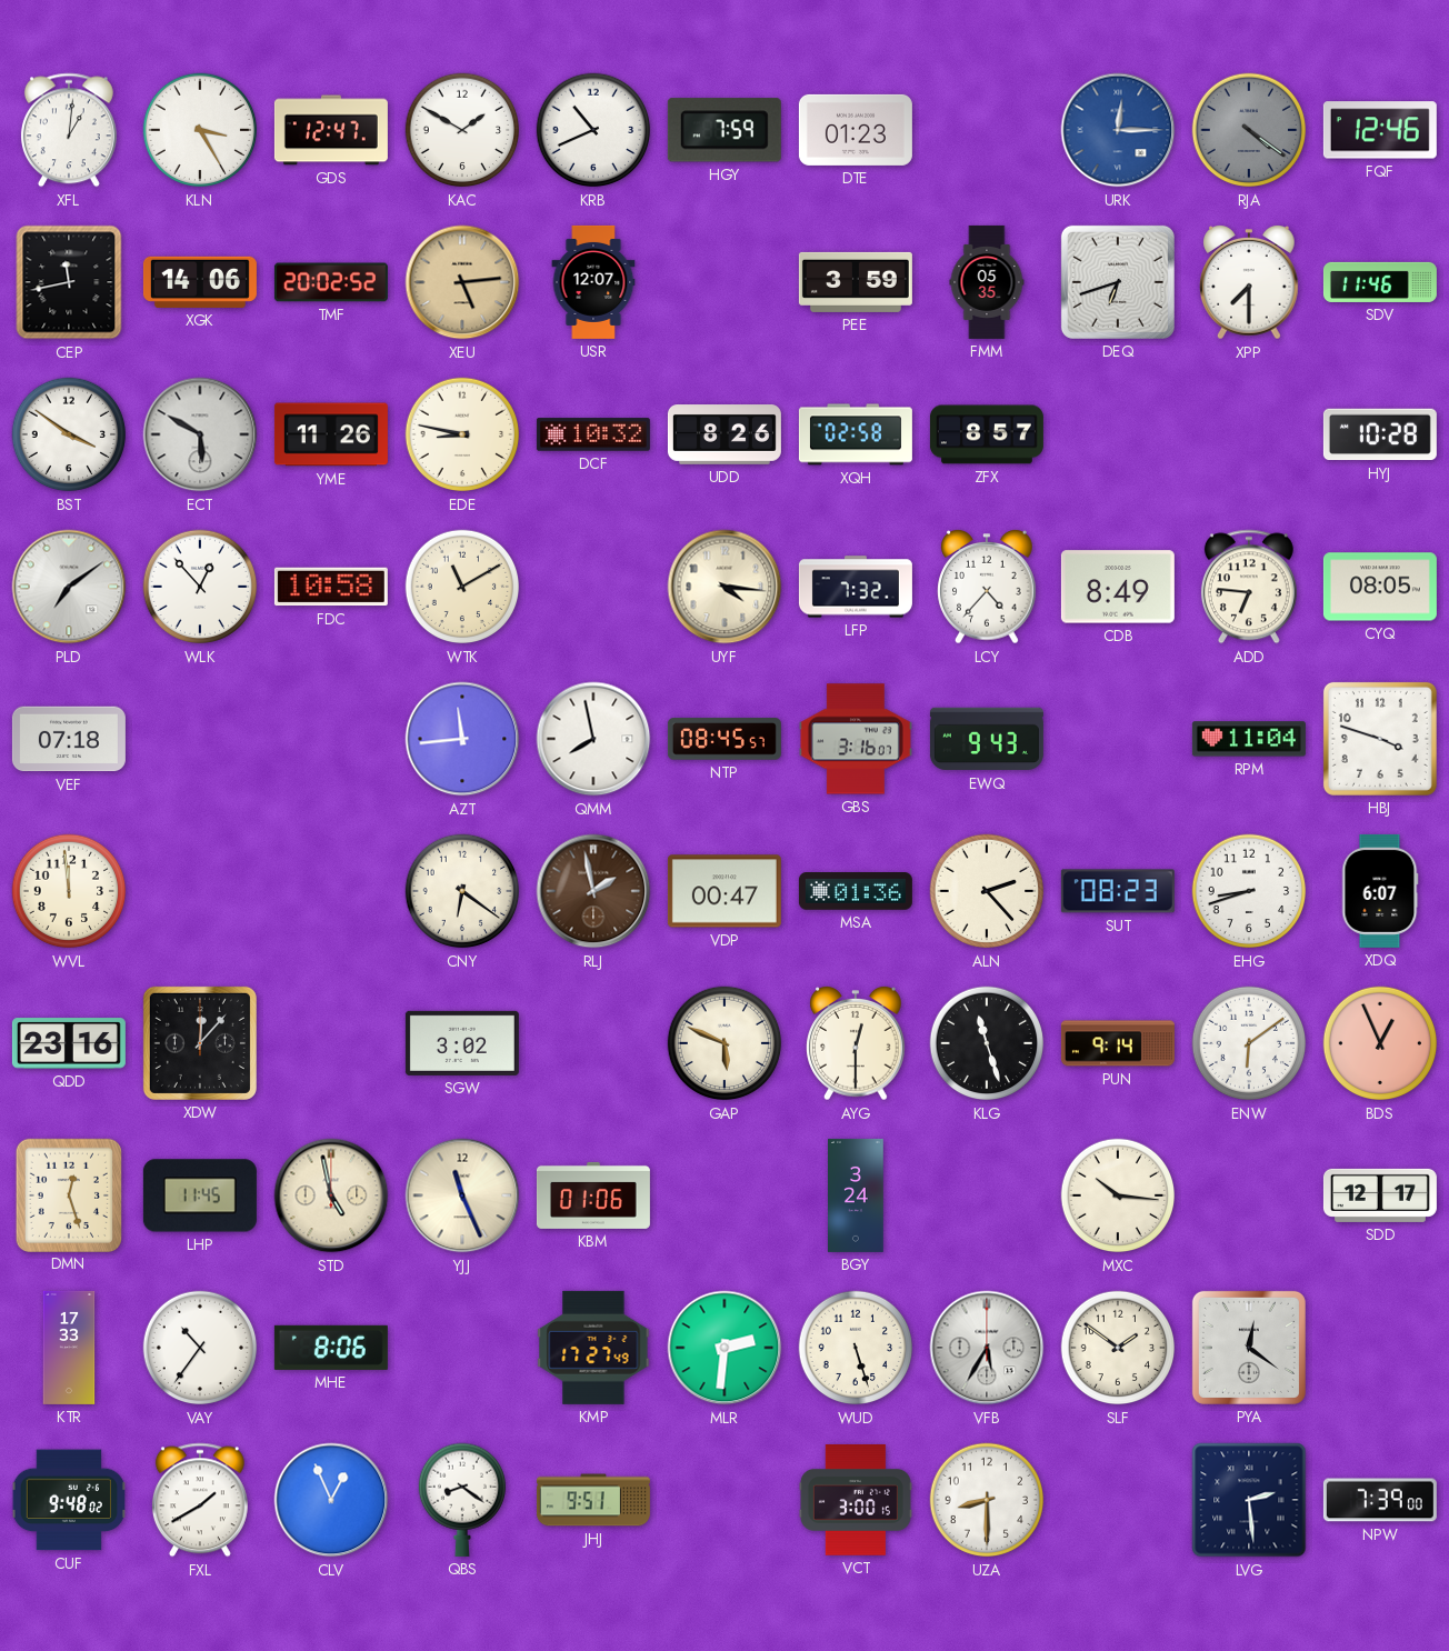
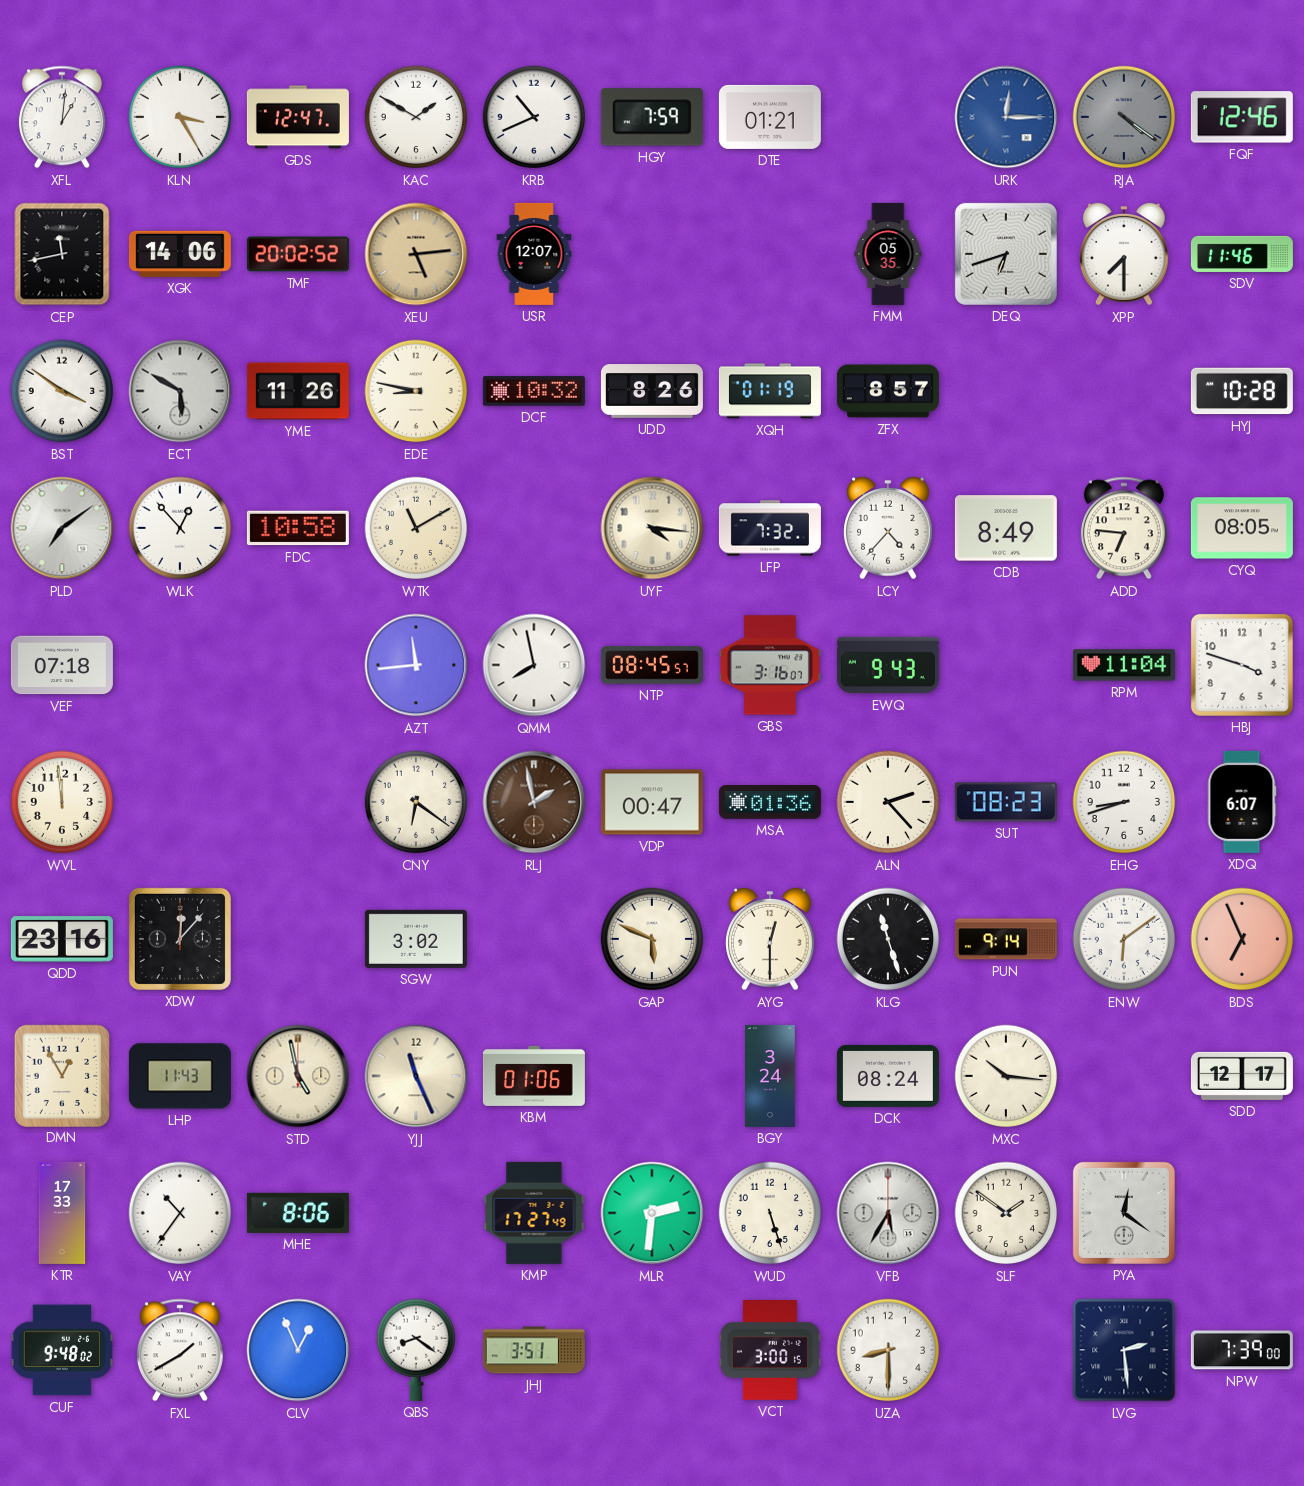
DTE: 01:23 -> 01:21 (770, 117)
PEE: 3:59 -> none (856, 282)
XQH: 02:58 -> 01:19 (770, 391)
BDS: 12:56 -> 6:56 (1242, 939)
DMN: 12:27 -> 12:55 (61, 1075)
LHP: 11:45 -> 11:43 (180, 1076)
DCK: none -> 08:24 (888, 1076)
JHJ: 9:51 -> 3:51 (534, 1350)
